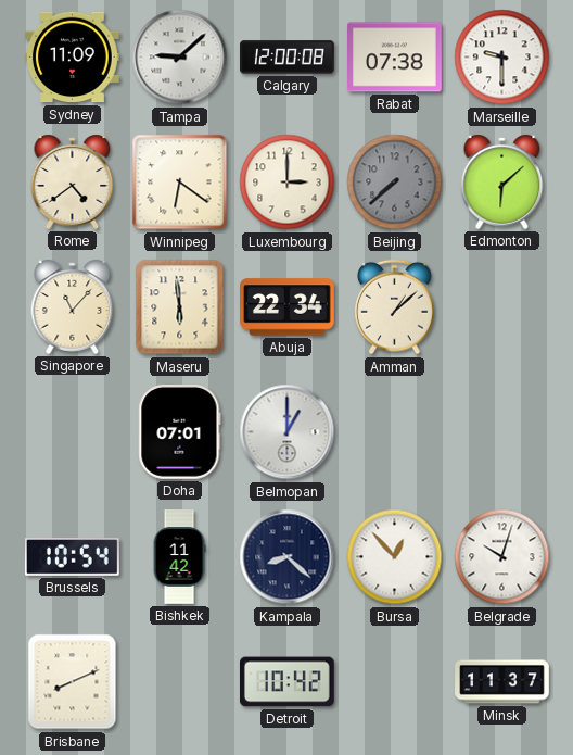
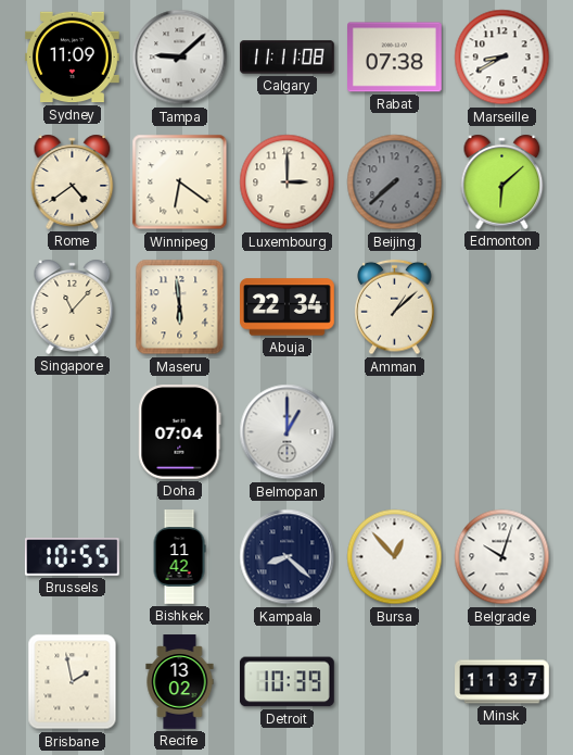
Calgary: 12:00 -> 11:11 (288, 58)
Marseille: 9:30 -> 8:40 (502, 58)
Doha: 07:01 -> 07:04 (180, 432)
Brussels: 10:54 -> 10:55 (72, 557)
Brisbane: 8:11 -> 1:58 (73, 682)
Recife: none -> 13:02 (180, 682)
Detroit: 10:42 -> 10:39 (286, 682)
